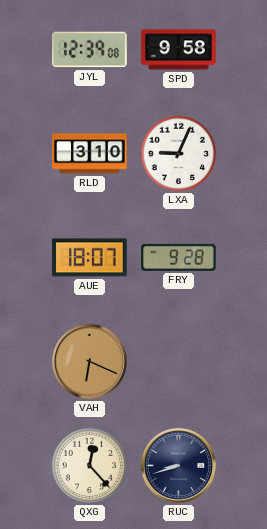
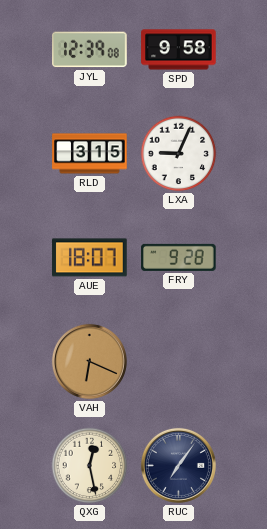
RLD: 3:10 -> 3:15 (90, 154)
QXG: 12:23 -> 12:28 (90, 466)
RUC: 8:42 -> 7:06 (178, 465)
